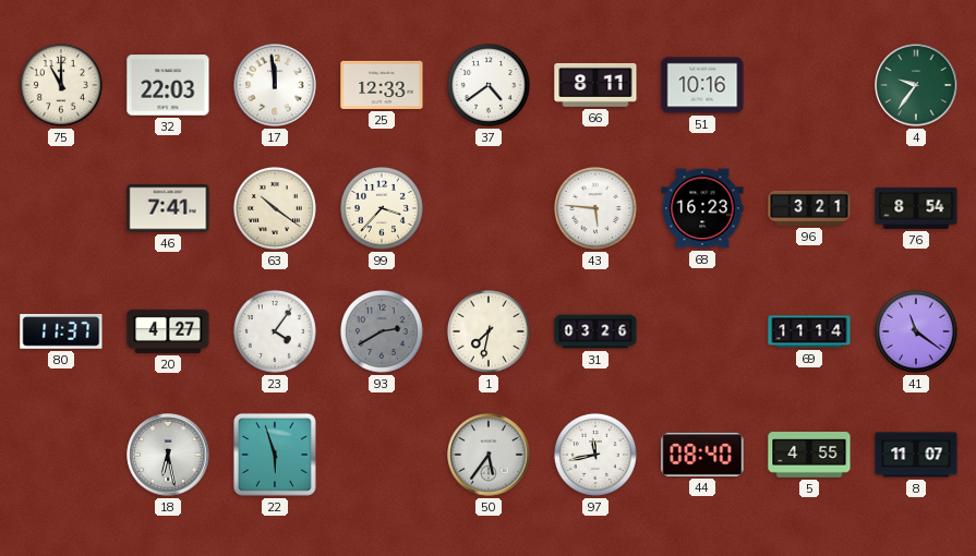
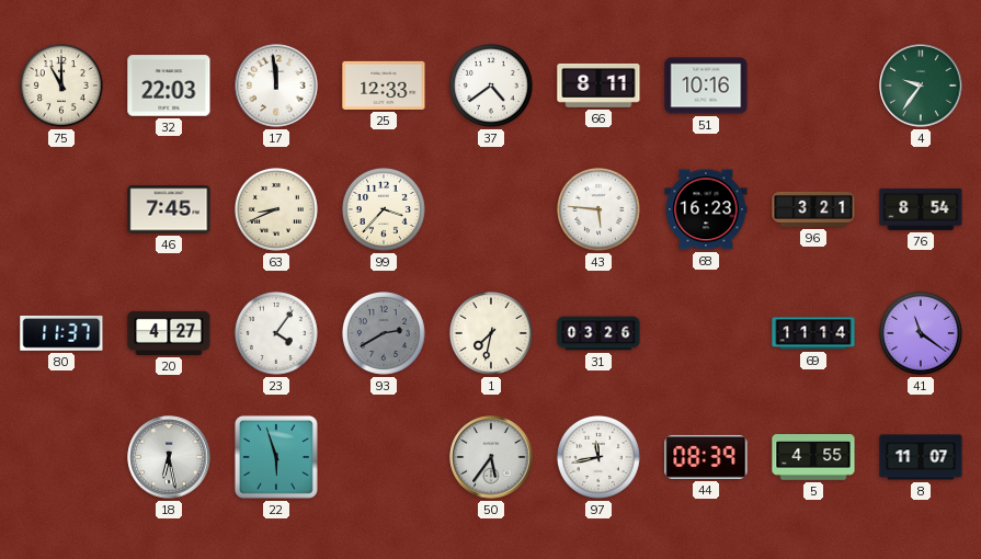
46: 7:41 -> 7:45 (169, 209)
63: 10:21 -> 8:41 (276, 209)
44: 08:40 -> 08:39 (706, 457)
